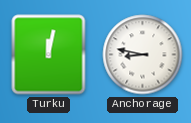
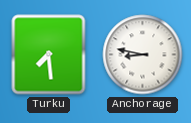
Turku: 12:02 -> 7:29 (49, 55)
